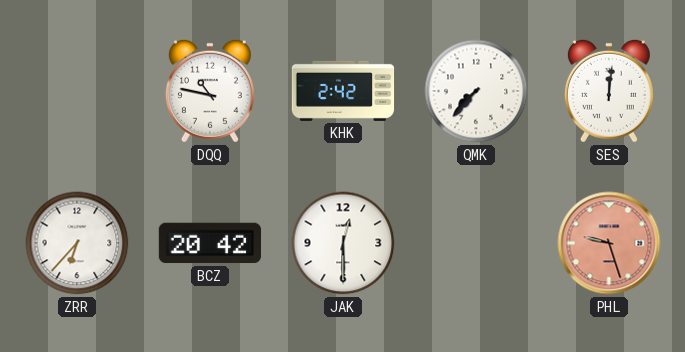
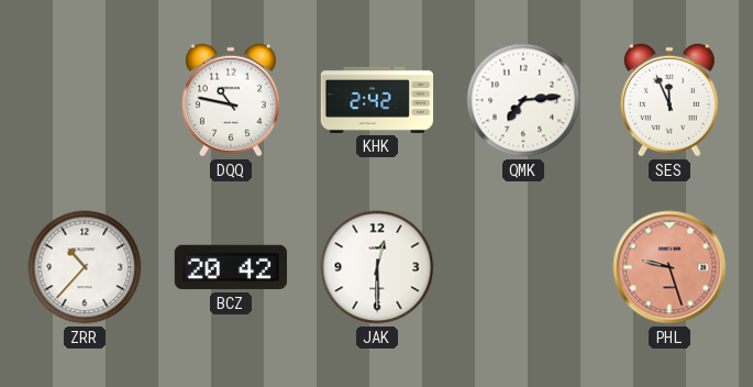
QMK: 7:37 -> 7:14 (523, 100)
SES: 12:01 -> 11:56 (669, 100)
ZRR: 6:37 -> 10:37 (85, 267)
